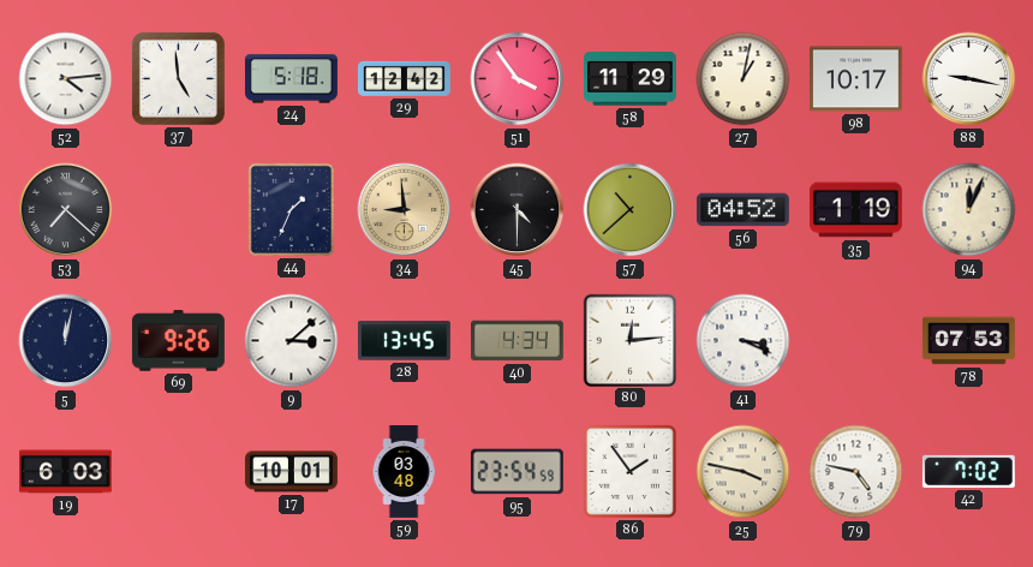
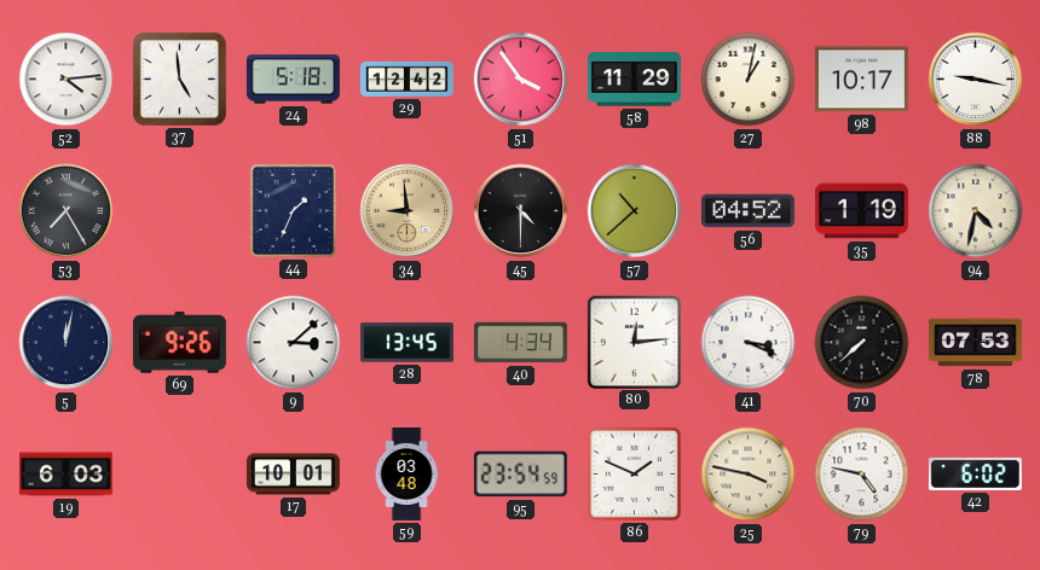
53: 7:22 -> 7:25 (67, 211)
94: 12:04 -> 4:32 (976, 211)
70: none -> 7:38 (862, 343)
86: 1:54 -> 1:49 (634, 473)
42: 7:02 -> 6:02 (975, 473)
